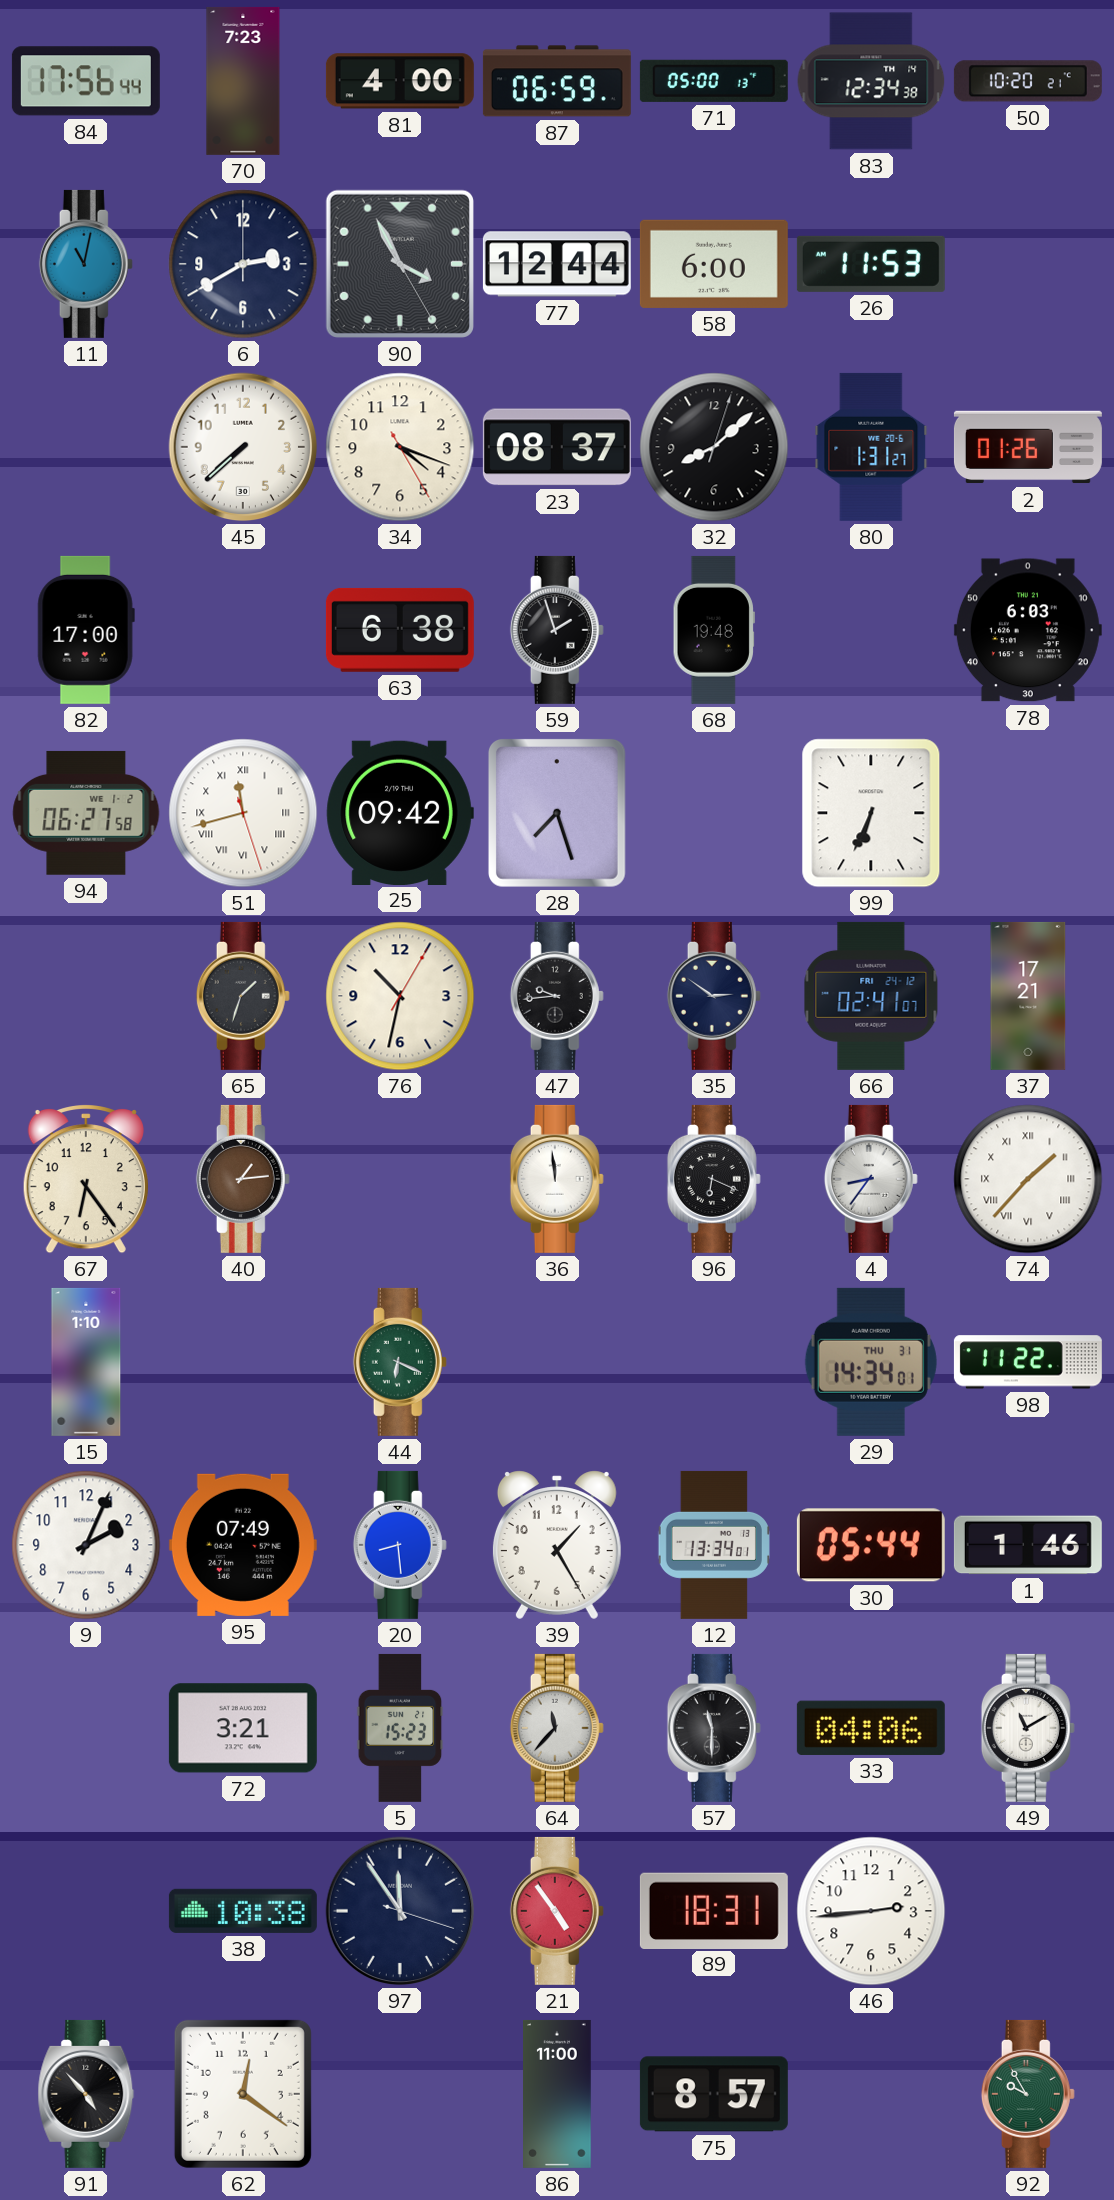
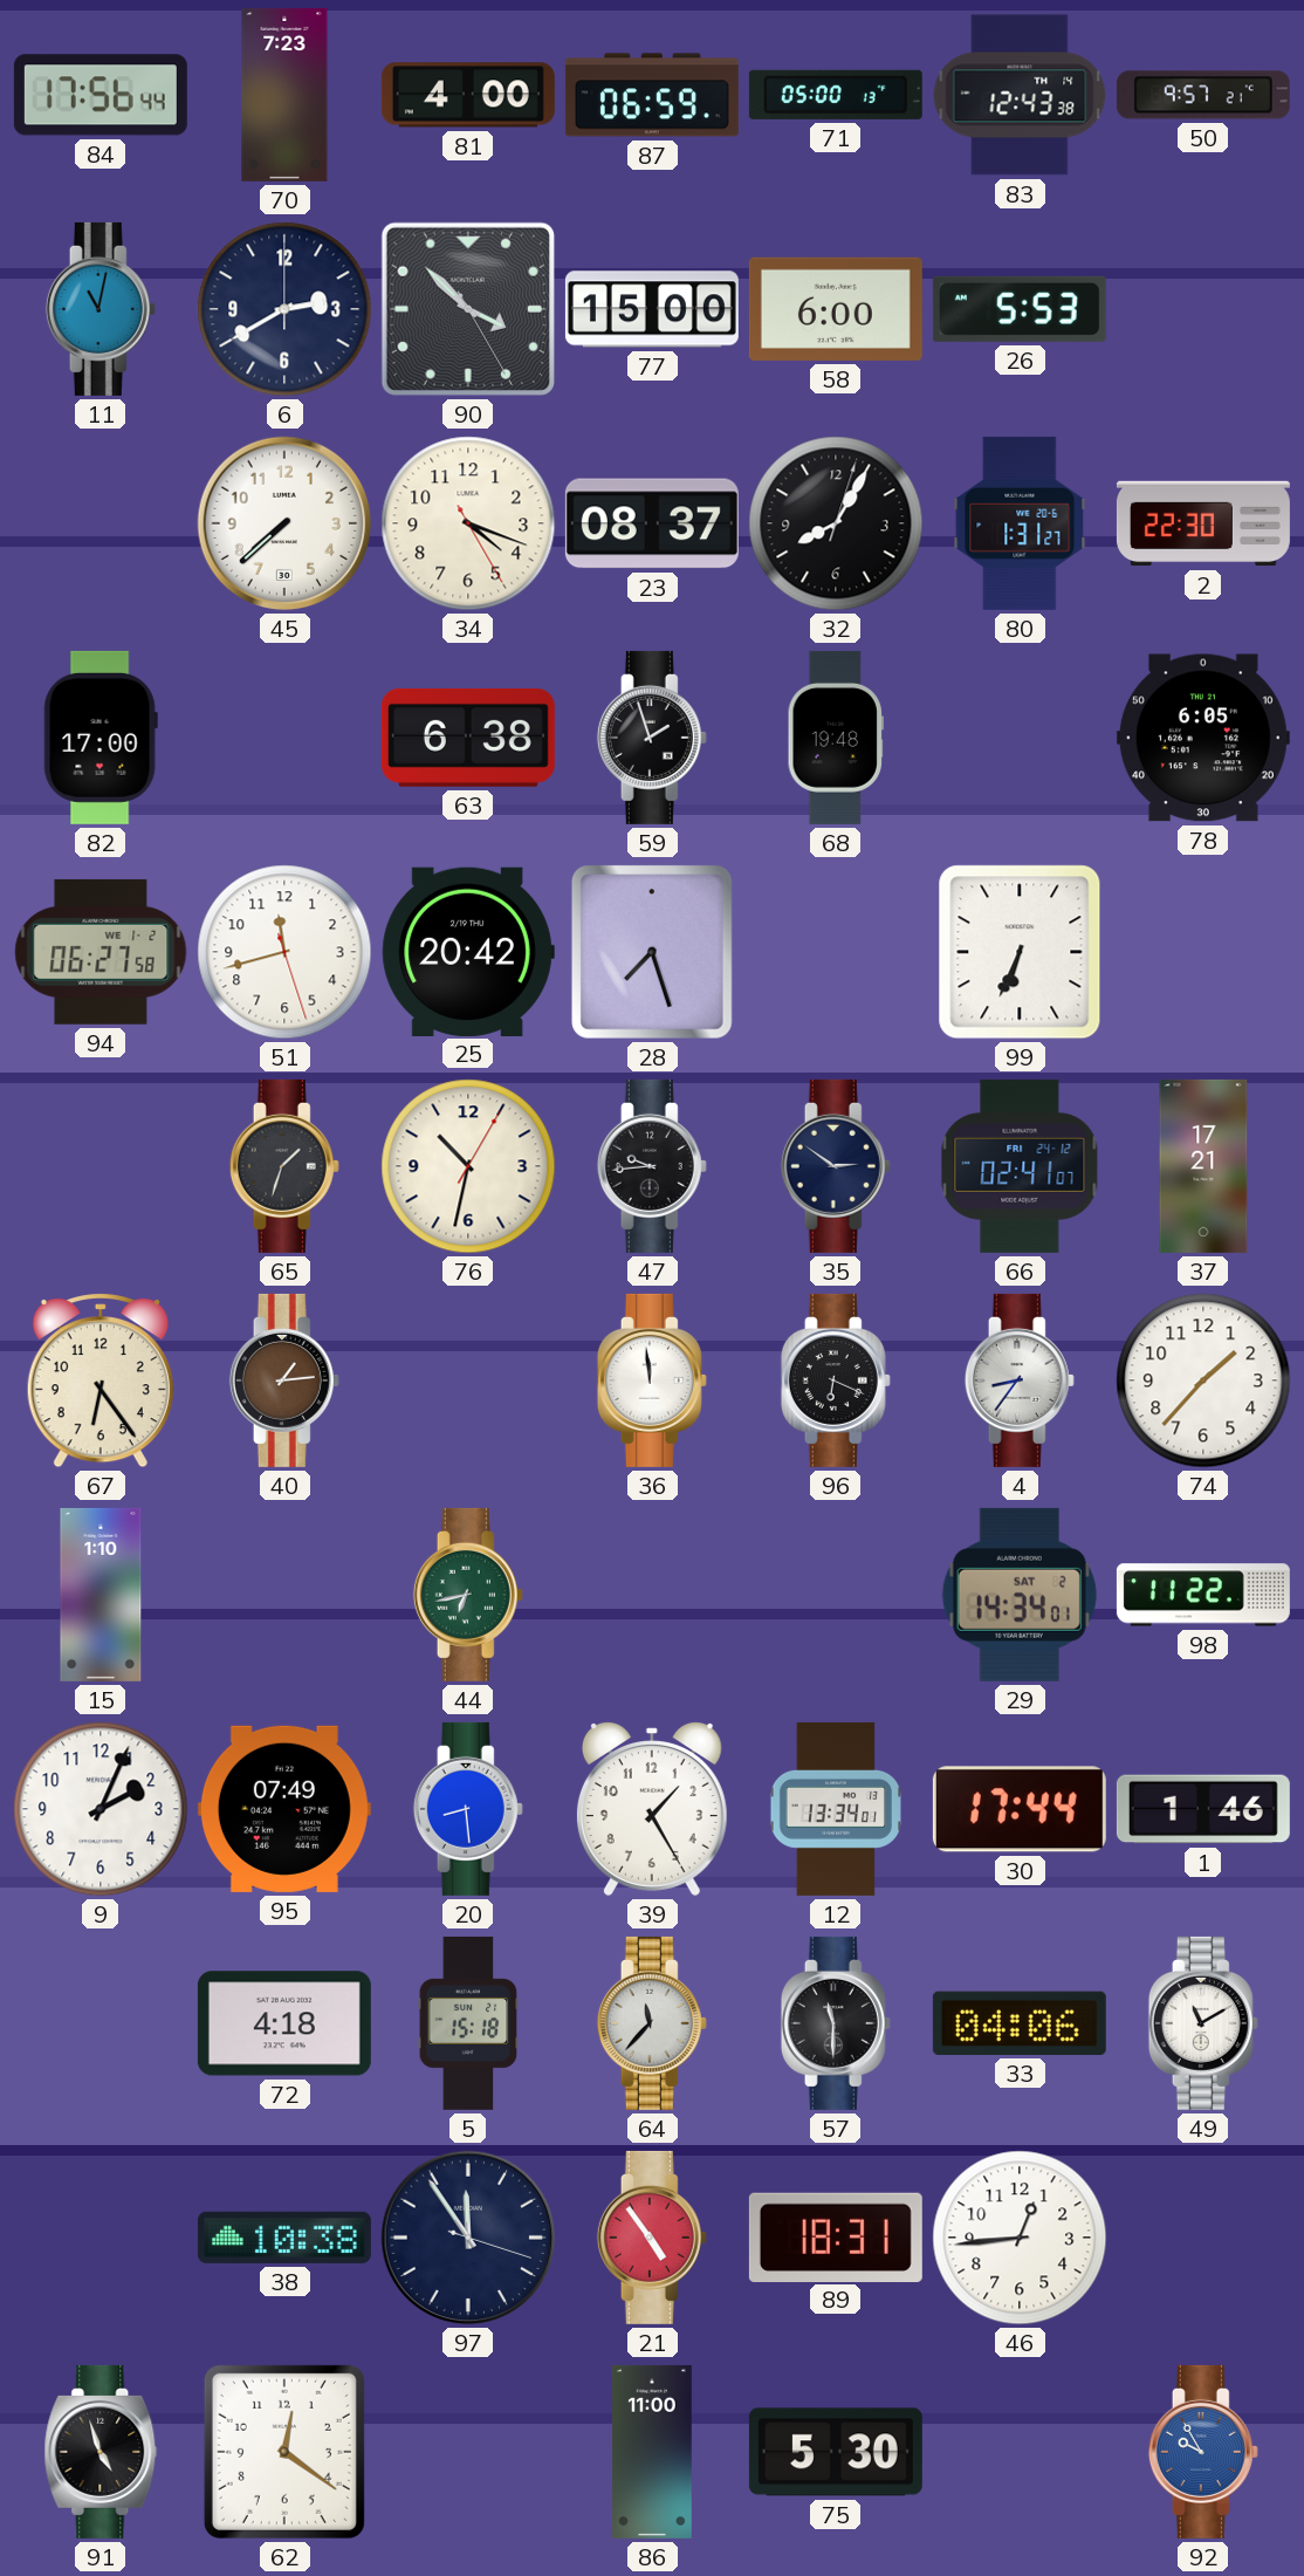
83: 12:34 -> 12:43 (1020, 95)
50: 10:20 -> 9:57 (1203, 95)
90: 3:55 -> 3:52 (468, 309)
77: 12:44 -> 15:00 (652, 309)
26: 11:53 -> 5:53 (1020, 309)
32: 8:08 -> 8:05 (836, 523)
2: 01:26 -> 22:30 (1203, 523)
78: 6:03 -> 6:05 (1203, 738)
51 numerals: Roman -> Arabic (284, 952)
25: 09:42 -> 20:42 (468, 951)
74 numerals: Roman -> Arabic (1203, 1381)
44: 6:19 -> 6:43 (468, 1595)
29 date: THU 31 -> SAT 2 (1020, 1595)
30: 05:44 -> 17:44 (1020, 1809)
72: 3:21 -> 4:18 (284, 2023)
5: 15:23 -> 15:18 (468, 2023)
46: 2:44 -> 12:44 (1020, 2238)
91: 4:53 -> 4:57 (101, 2452)
75: 8:57 -> 5:30 (836, 2452)
92 dial: green -> blue (1203, 2452)
